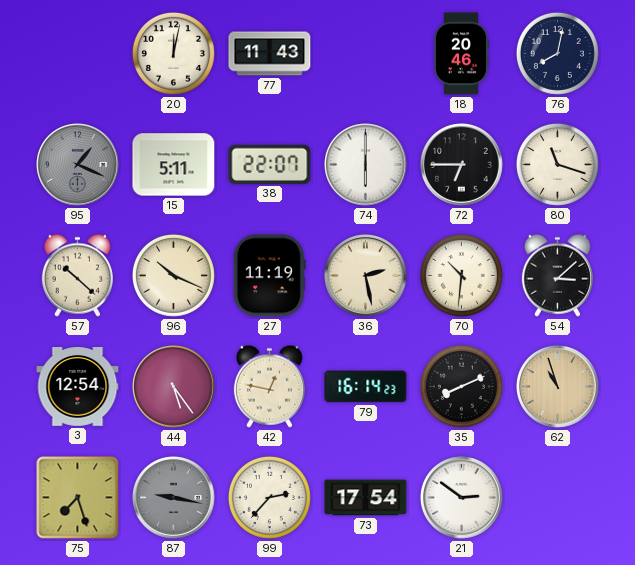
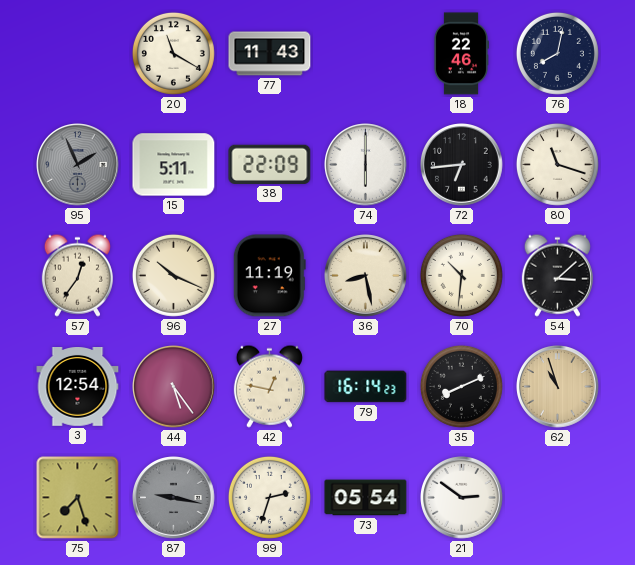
20: 12:02 -> 11:20 (173, 53)
18: 20:46 -> 22:46 (461, 54)
95: 1:19 -> 1:56 (78, 165)
38: 22:07 -> 22:09 (270, 164)
72: 6:45 -> 6:44 (462, 165)
57: 10:22 -> 12:36 (77, 275)
36: 2:28 -> 8:28 (366, 276)
99: 2:37 -> 2:33 (269, 497)
73: 17:54 -> 05:54 (366, 498)
